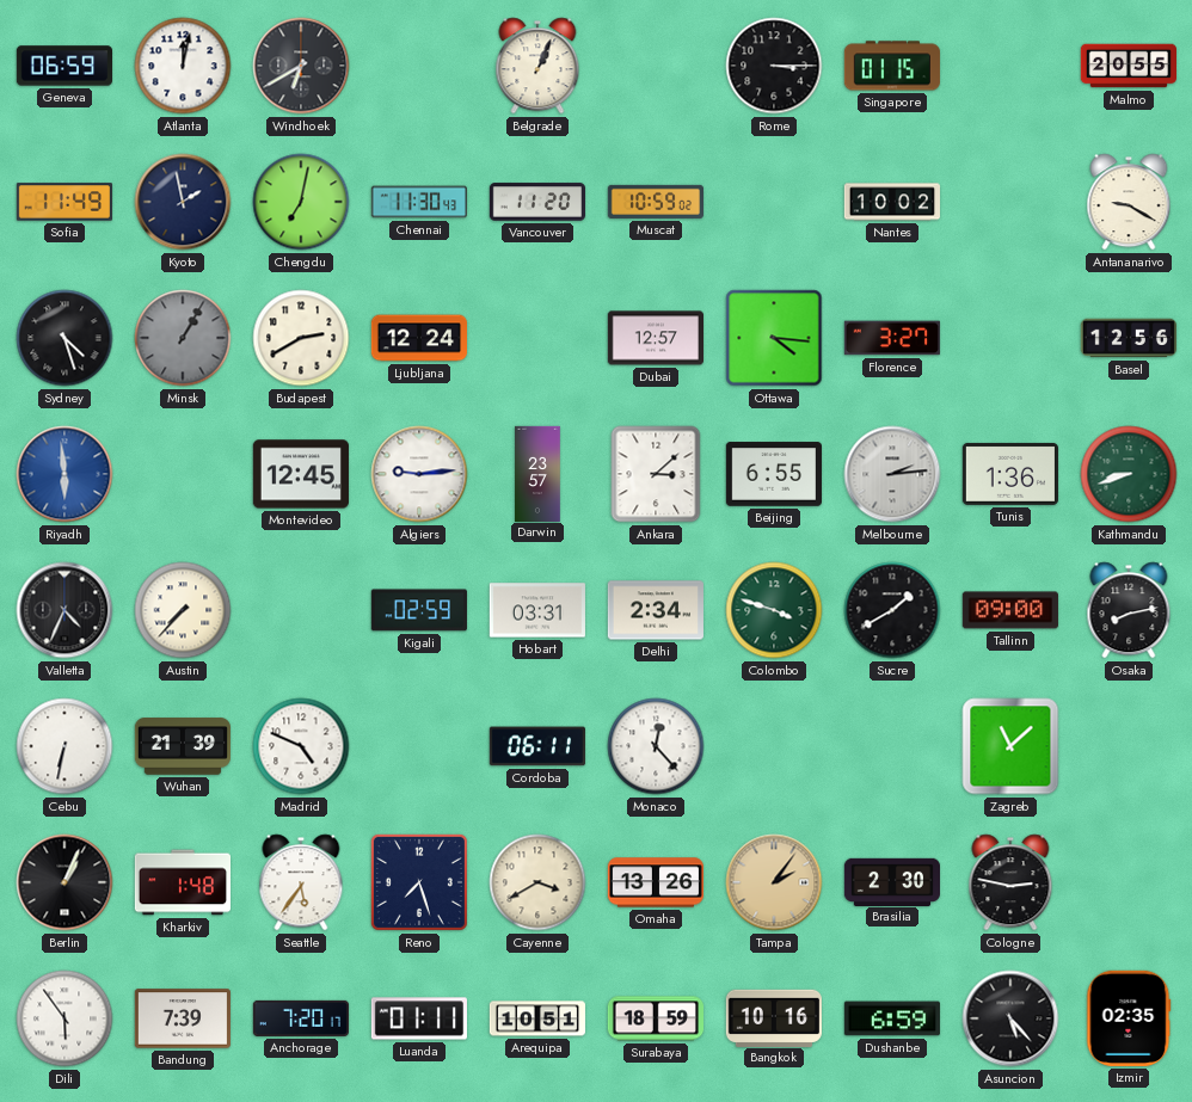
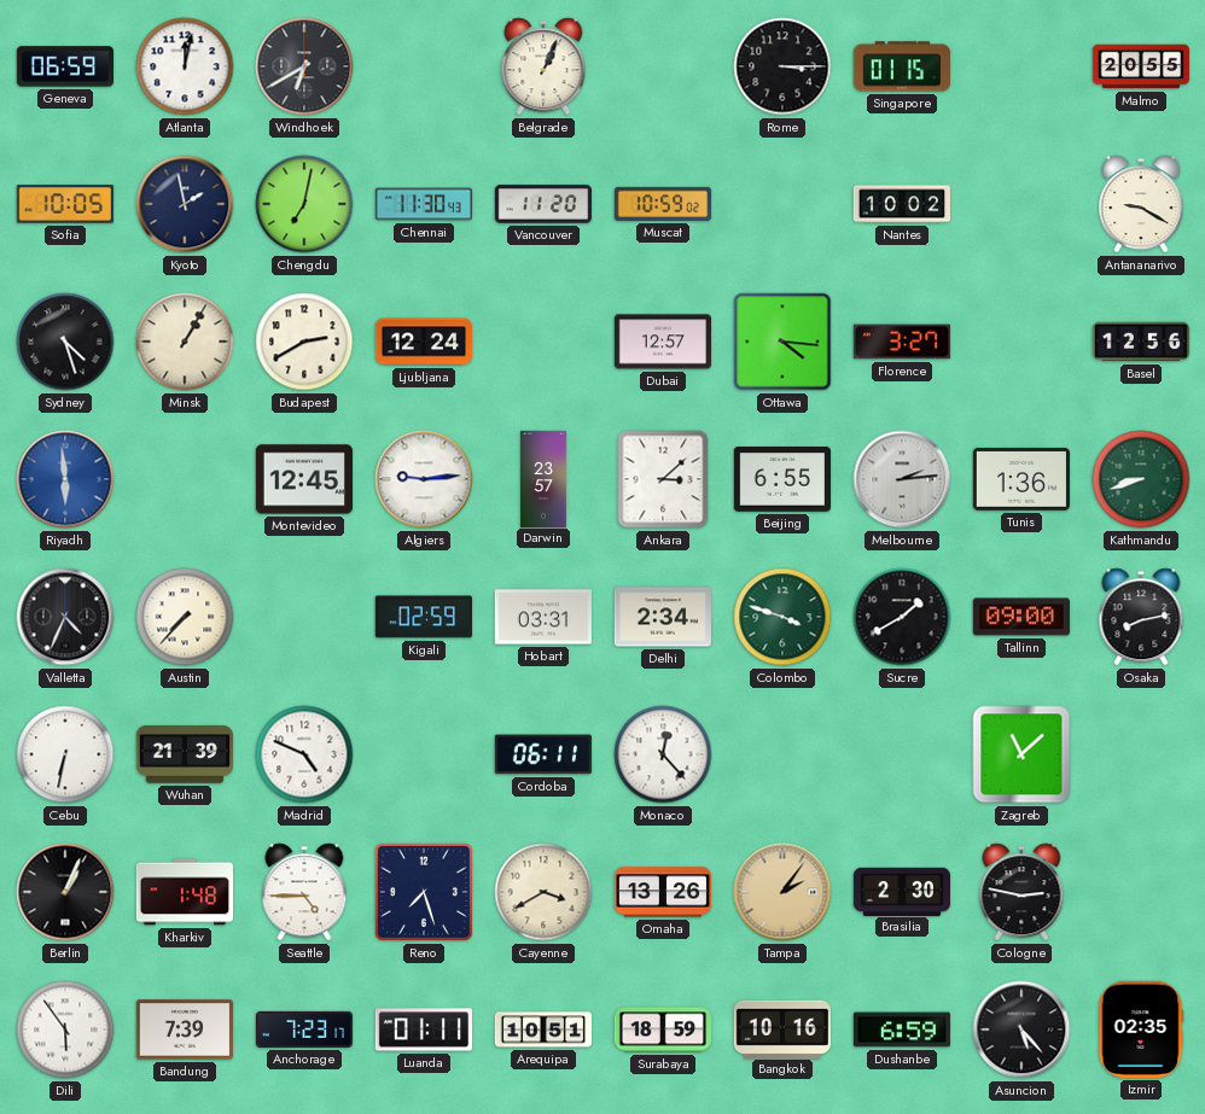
Sofia: 11:49 -> 10:05 (64, 204)
Minsk dial: grey -> cream (185, 342)
Seattle: 5:36 -> 4:45 (304, 892)
Anchorage: 7:20 -> 7:23 (303, 1030)
